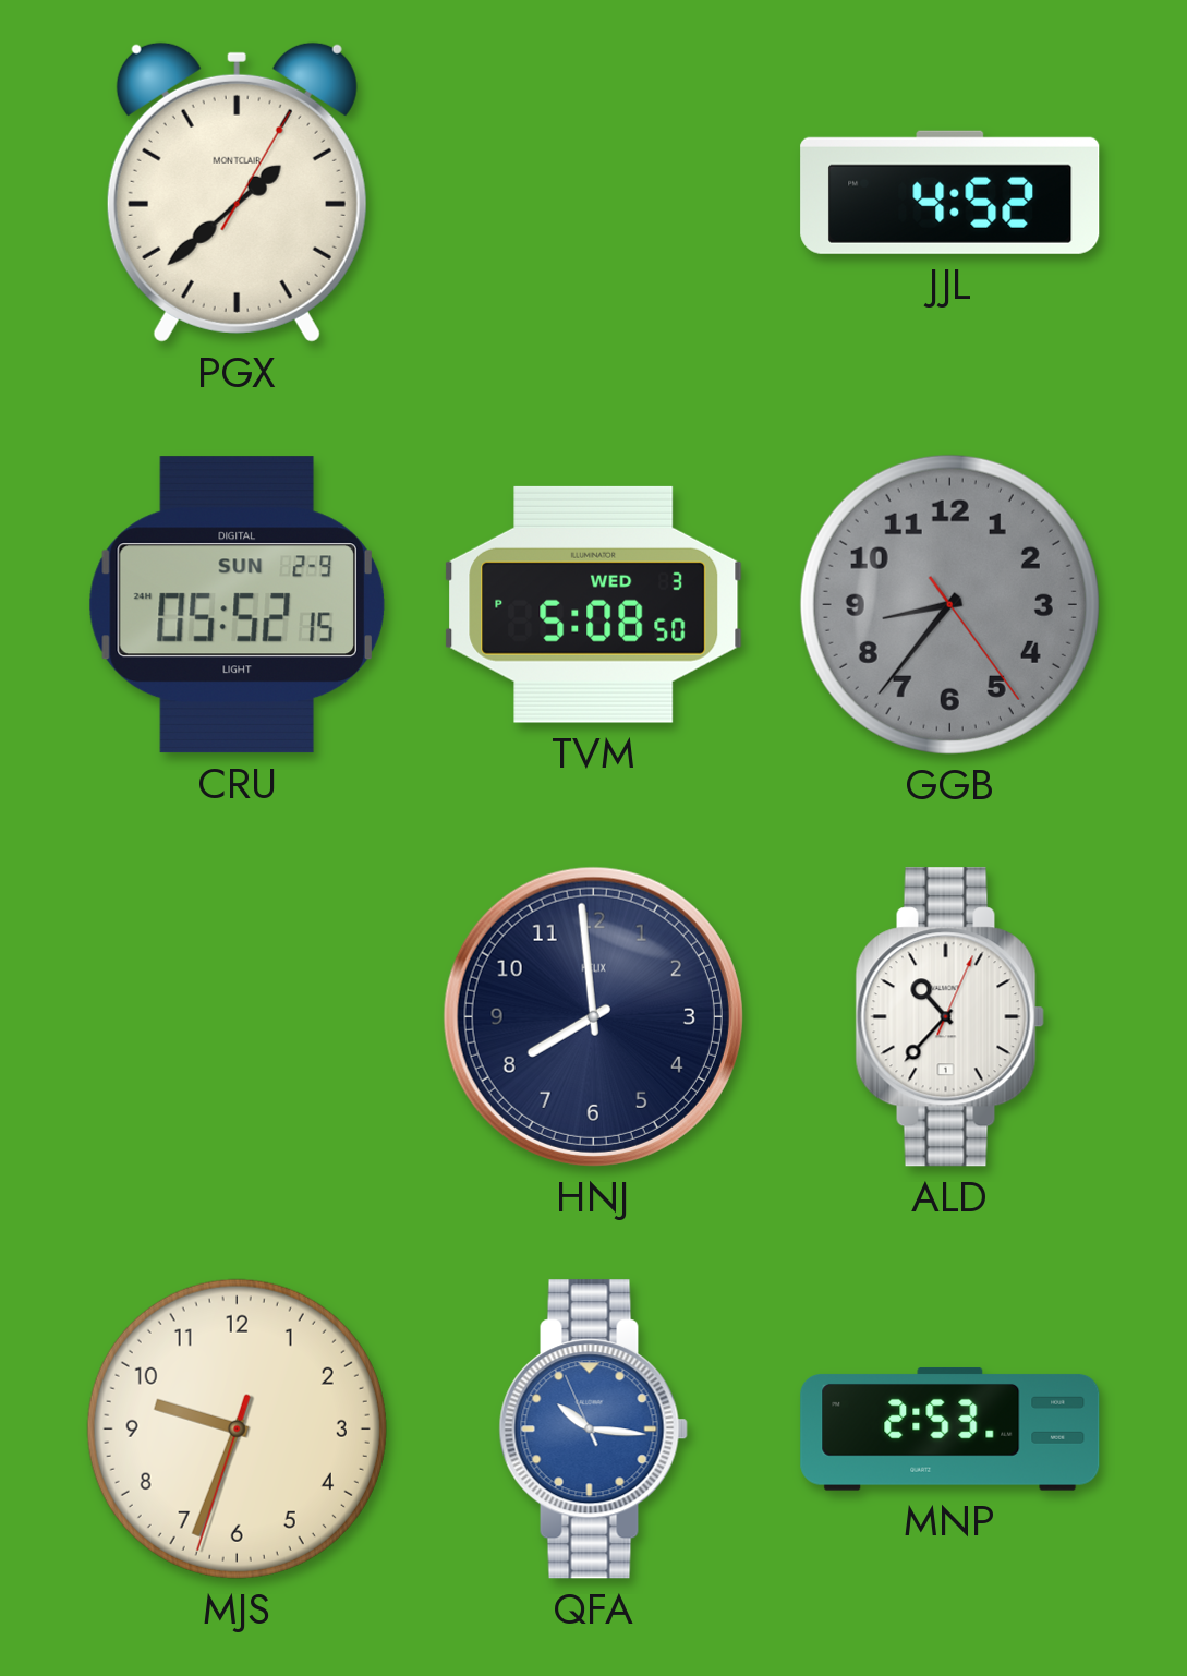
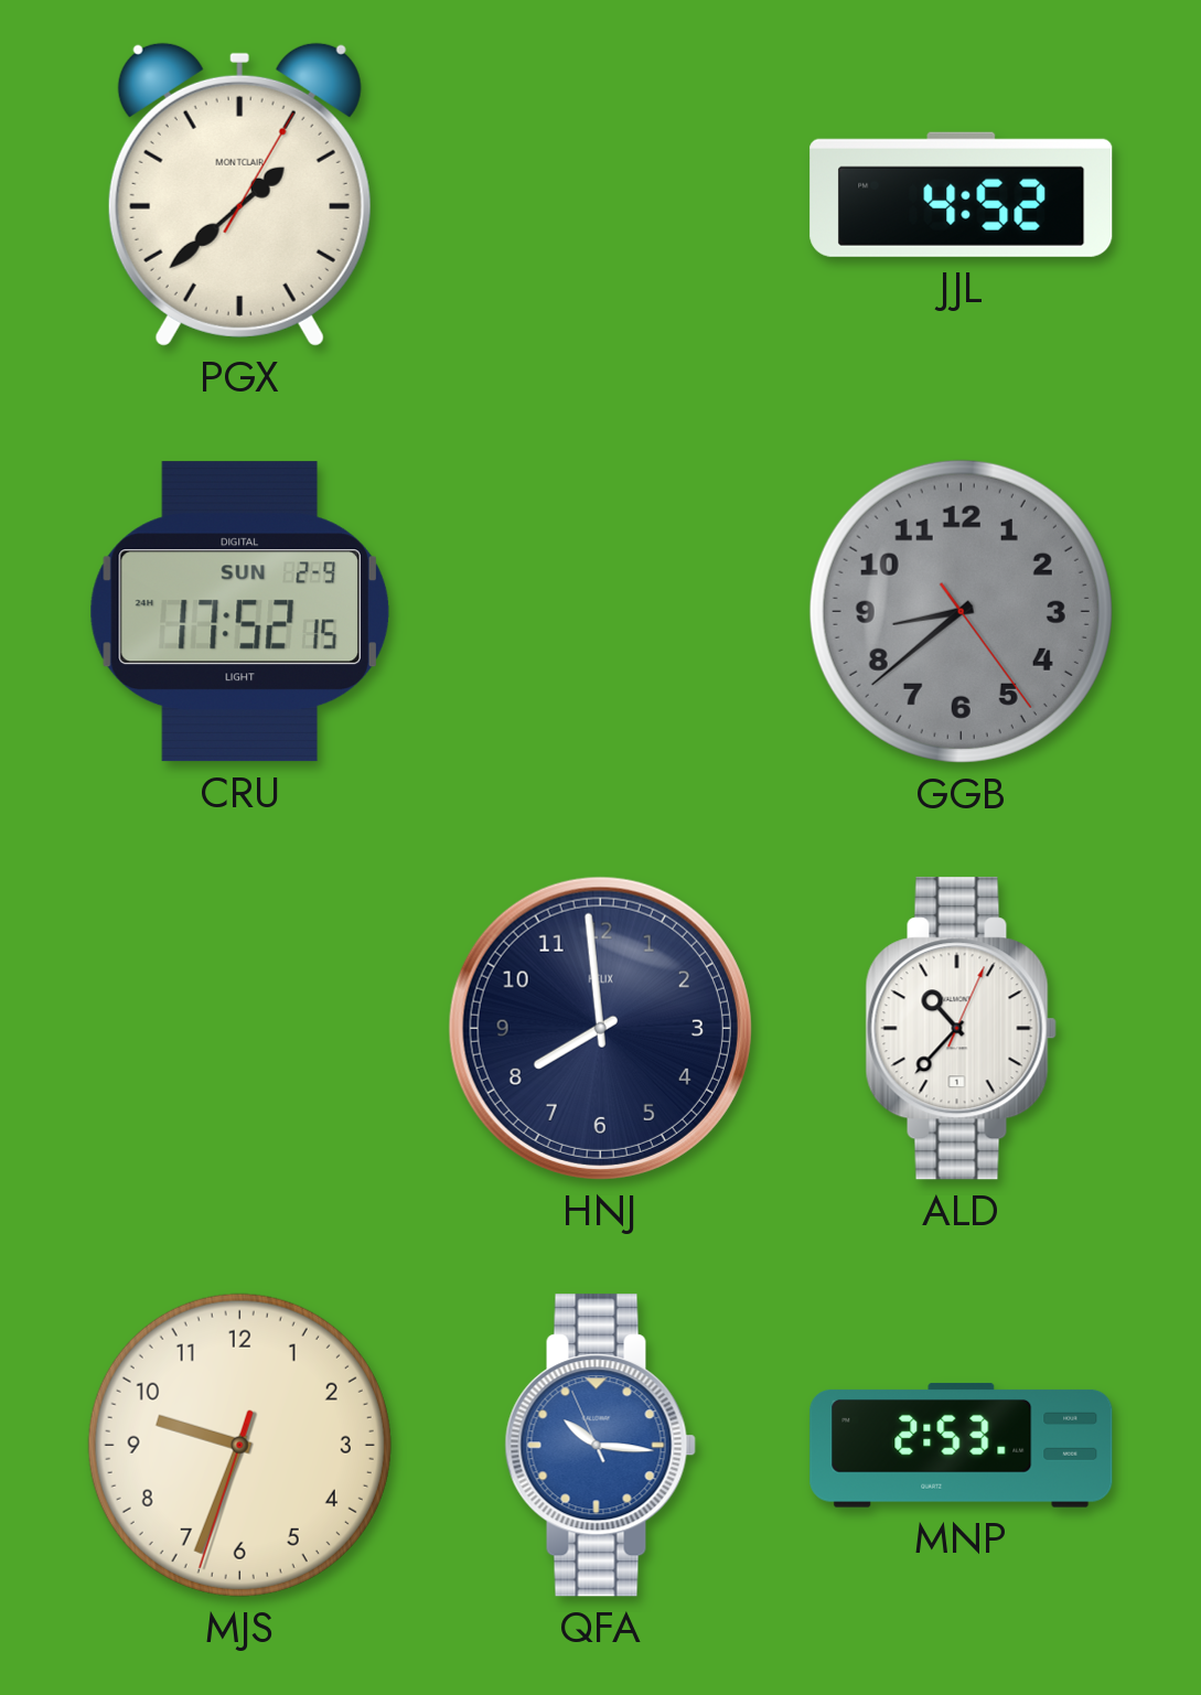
CRU: 05:52 -> 17:52 (239, 612)
TVM: 5:08 -> none (594, 604)
GGB: 8:36 -> 8:38 (961, 611)
